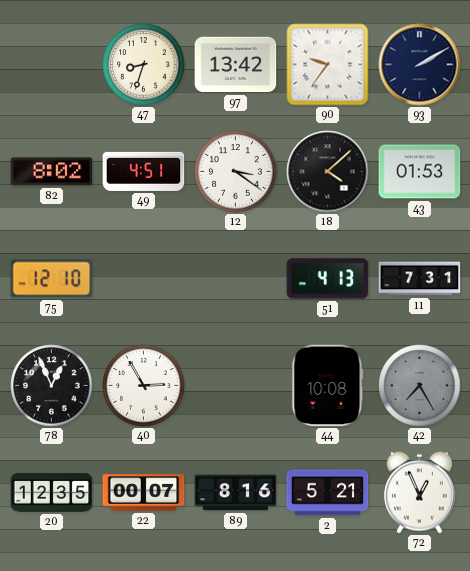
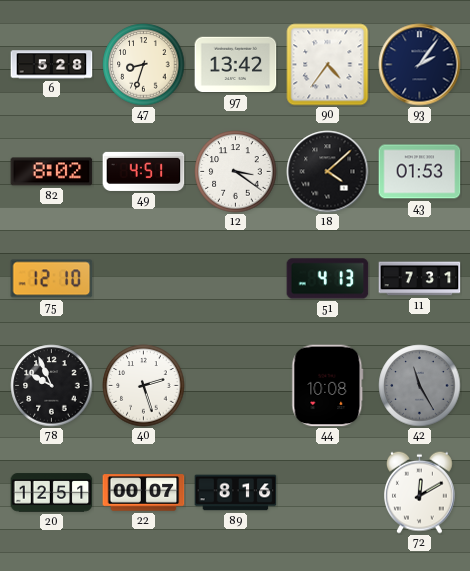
6: none -> 5:28 (52, 65)
90: 9:36 -> 4:36 (328, 65)
93: 2:10 -> 2:06 (420, 65)
78: 12:56 -> 9:56 (52, 386)
40: 2:55 -> 2:27 (144, 386)
42: 7:25 -> 11:25 (420, 386)
20: 12:35 -> 12:51 (52, 493)
2: 5:21 -> none (328, 493)
72: 12:56 -> 12:10 (420, 492)
